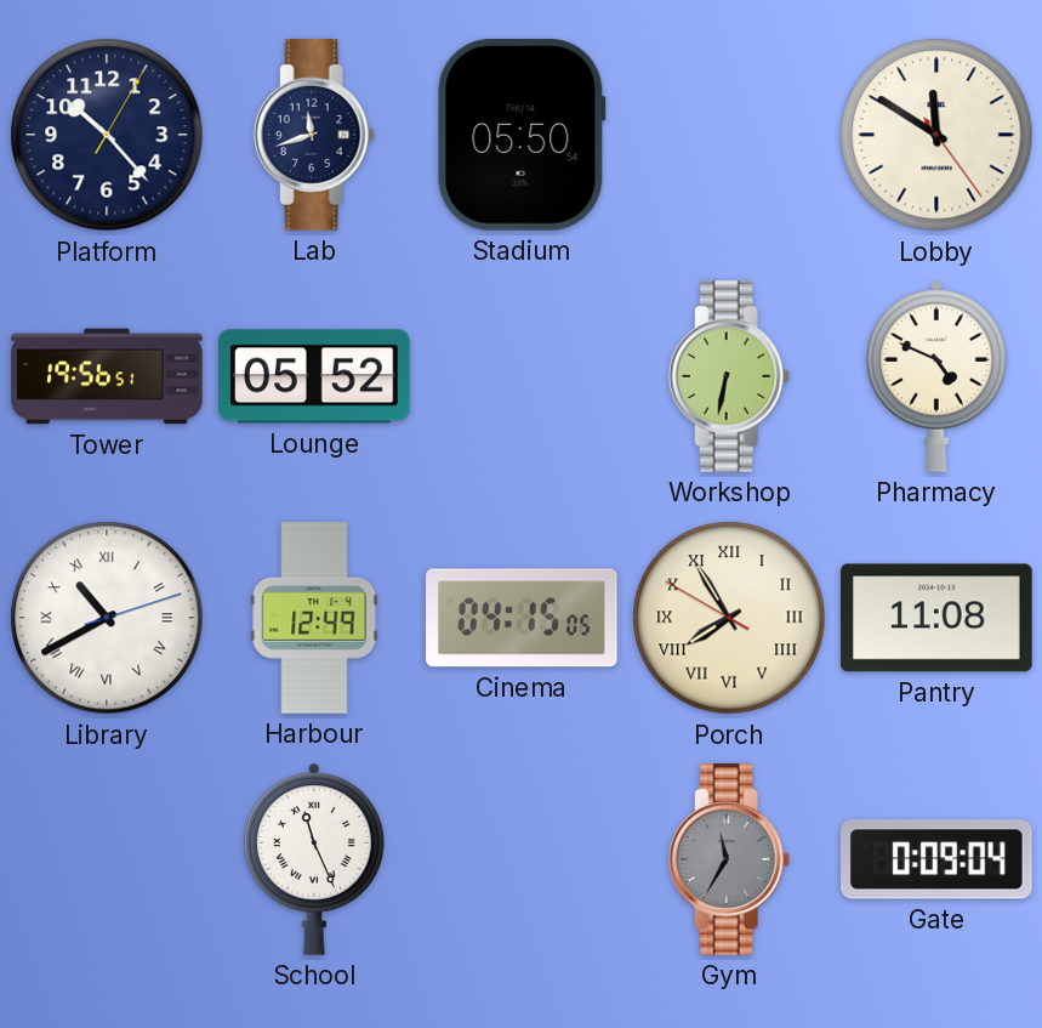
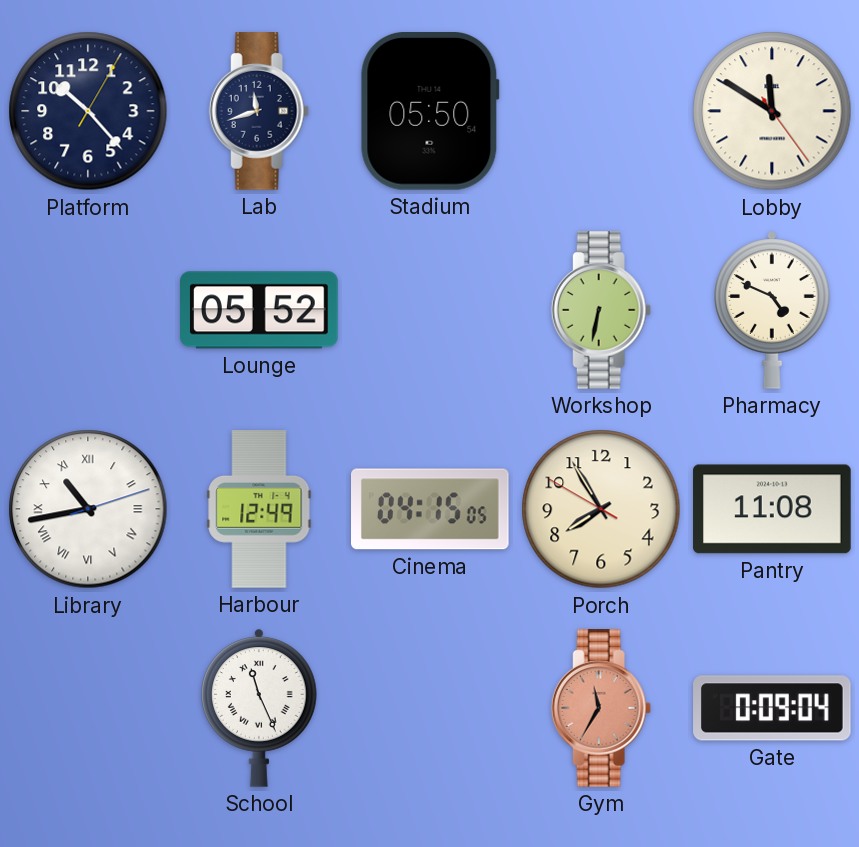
Tower: 19:56 -> none (107, 376)
Library: 10:40 -> 10:43 (88, 509)
Porch numerals: Roman -> Arabic (601, 509)
Gym dial: grey -> salmon (601, 708)
